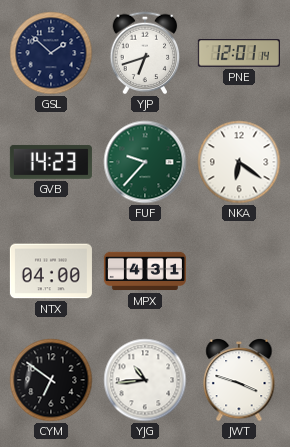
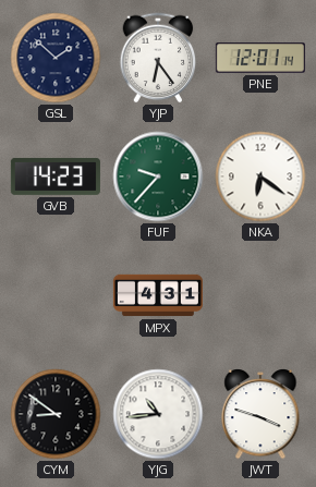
YJP: 6:42 -> 6:24 (158, 58)
NTX: 04:00 -> none (51, 271)
CYM: 6:51 -> 8:51 (56, 414)
